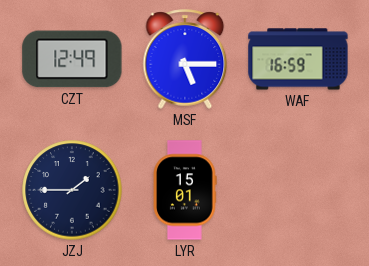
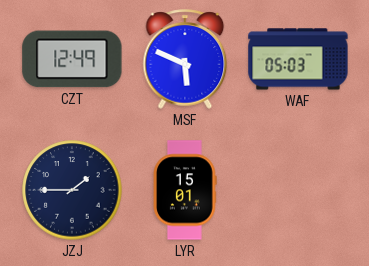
MSF: 5:15 -> 5:49 (185, 59)
WAF: 16:59 -> 05:03 (298, 59)
